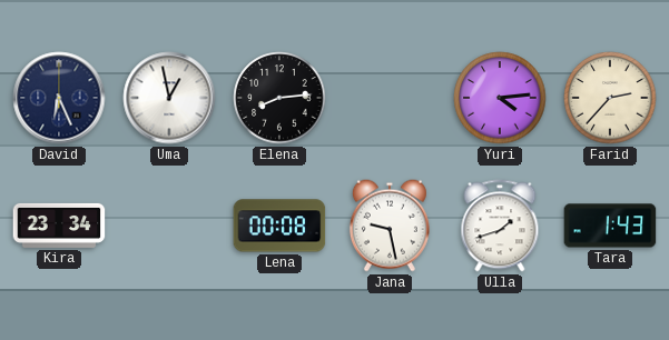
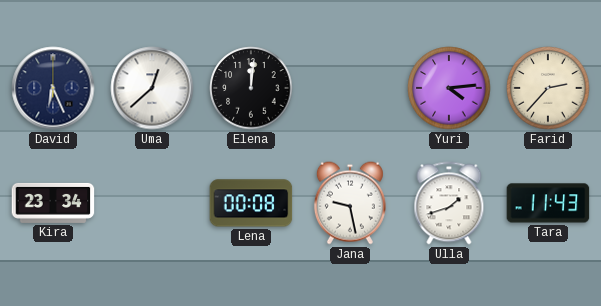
Uma: 12:58 -> 12:38 (152, 88)
Elena: 8:14 -> 12:01 (251, 88)
Tara: 1:43 -> 11:43 (548, 203)
